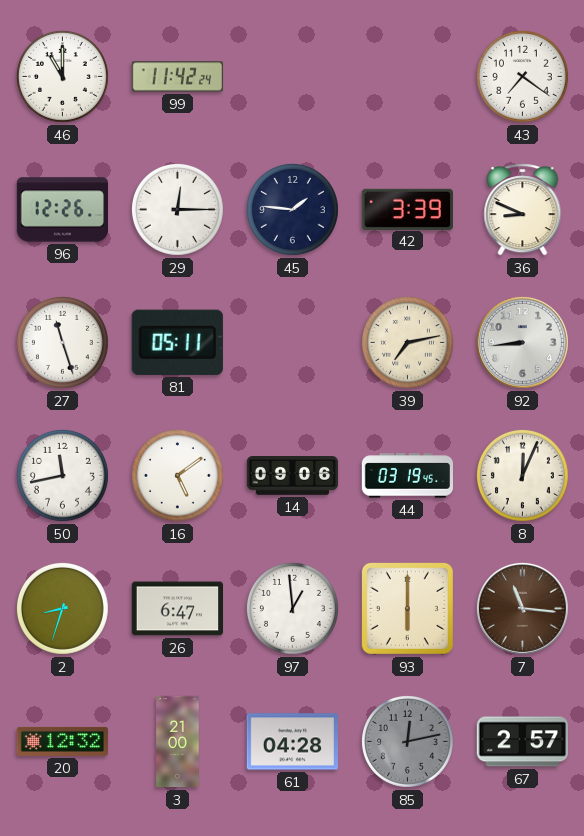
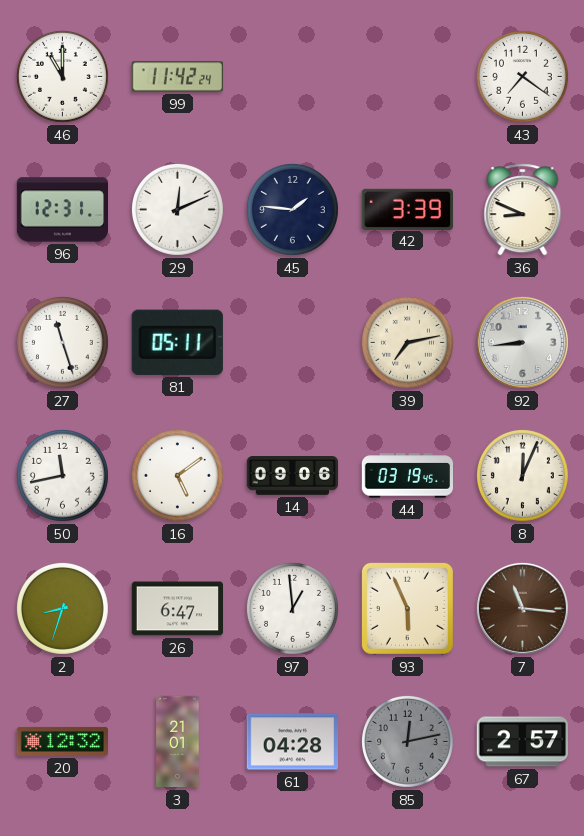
96: 12:26 -> 12:31 (62, 210)
29: 12:15 -> 12:11 (177, 209)
93: 6:00 -> 5:56 (407, 608)
3: 21:00 -> 21:01 (178, 742)
